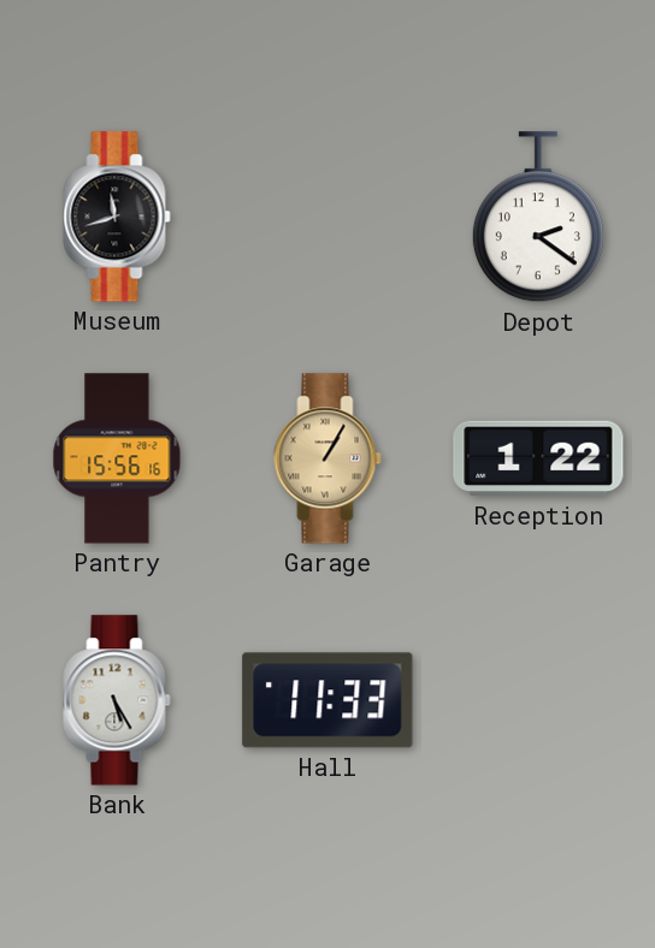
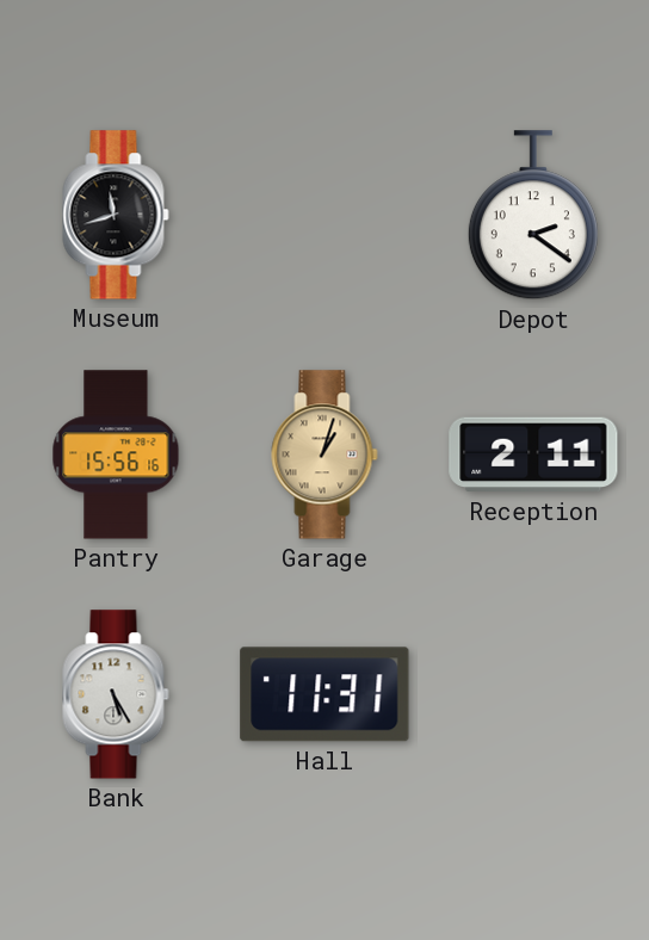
Garage: 1:05 -> 1:03 (324, 454)
Reception: 1:22 -> 2:11 (533, 454)
Hall: 11:33 -> 11:31 (324, 694)
